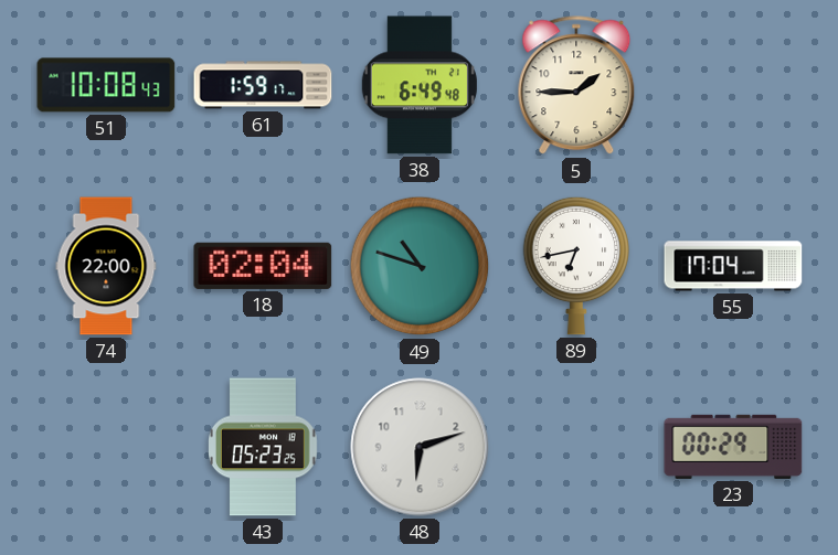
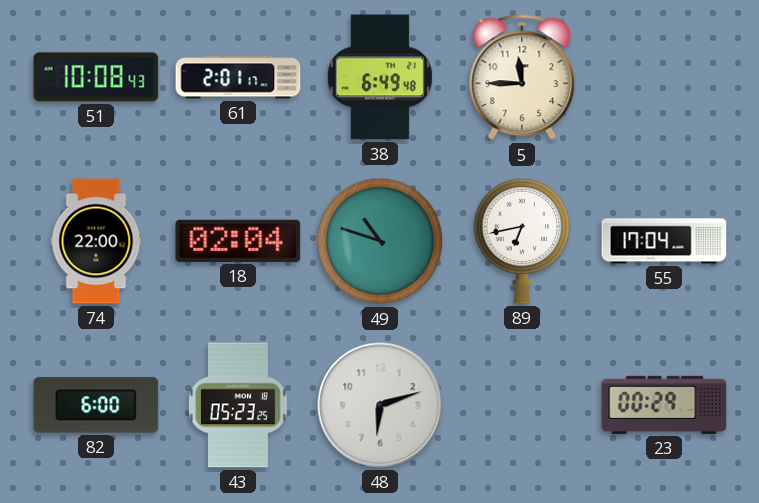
61: 1:59 -> 2:01 (238, 77)
5: 1:45 -> 11:45 (522, 78)
82: none -> 6:00 (96, 405)
